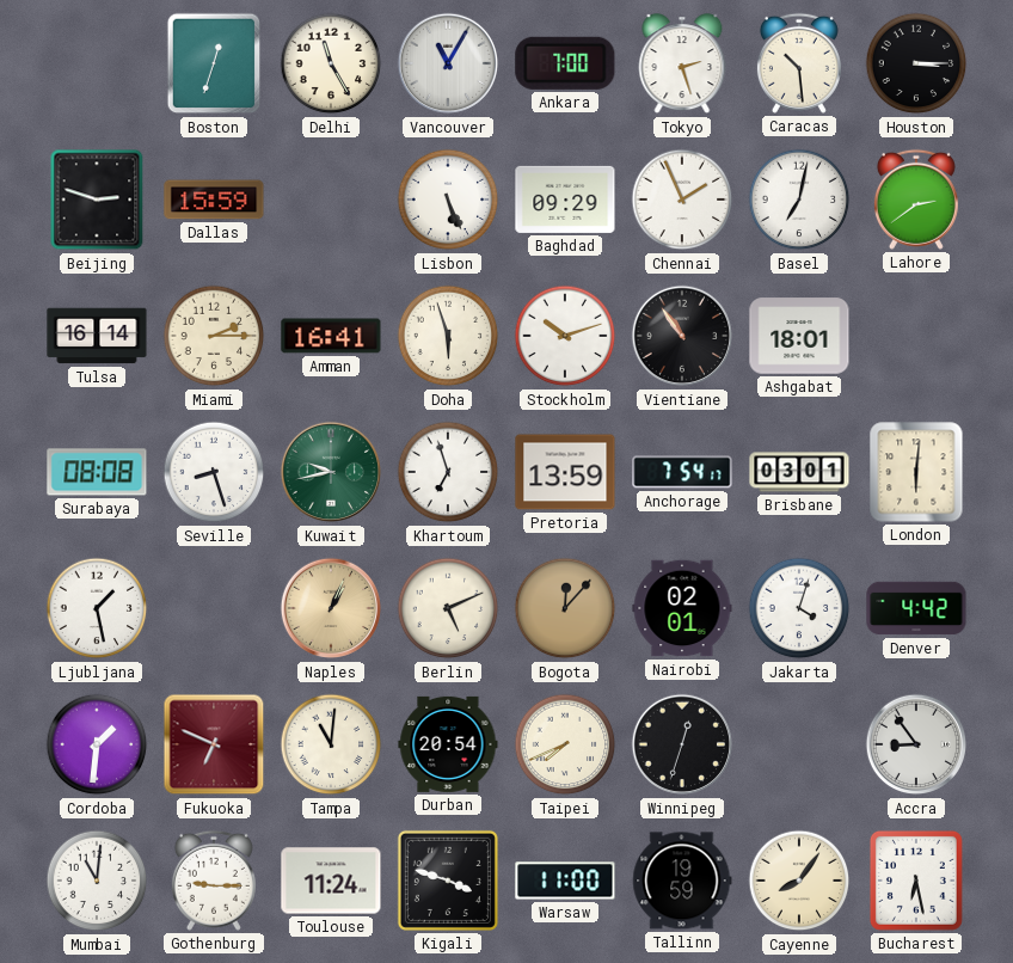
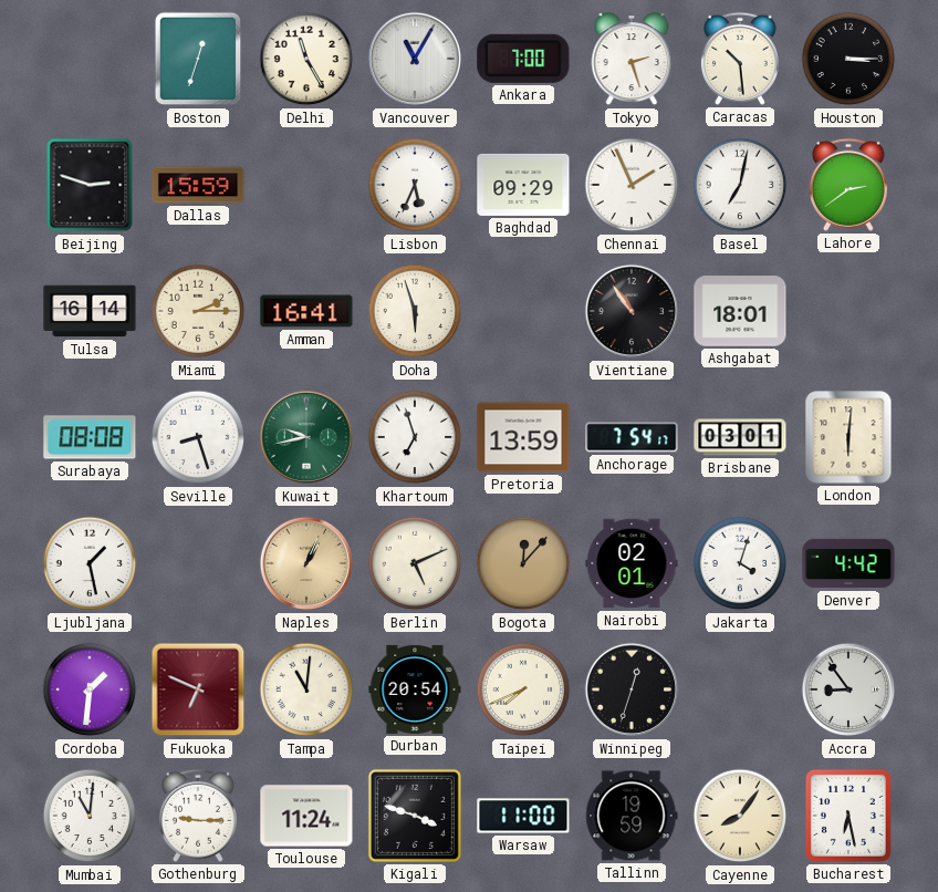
Lisbon: 5:26 -> 5:34 (415, 185)
Stockholm: 10:12 -> none (565, 336)
